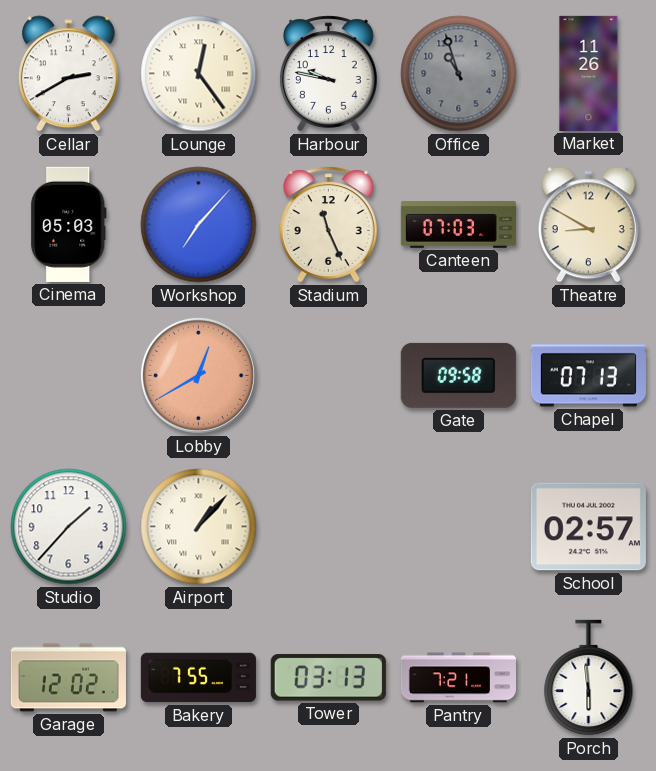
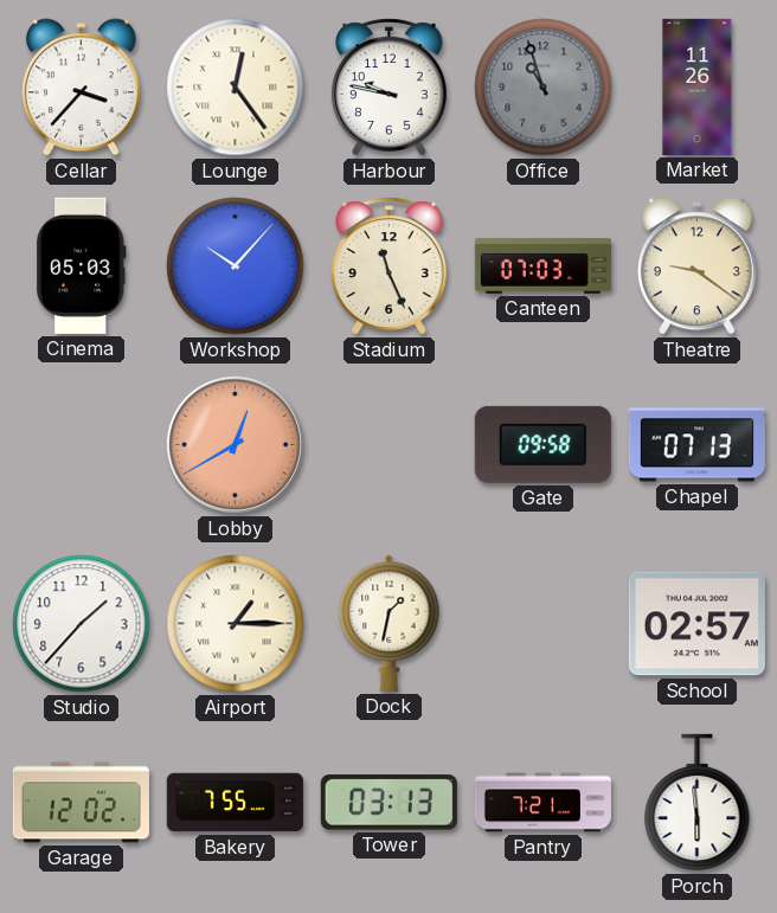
Cellar: 2:40 -> 3:37 (81, 88)
Workshop: 7:07 -> 10:07 (236, 266)
Theatre: 8:50 -> 9:21 (696, 266)
Airport: 1:07 -> 1:15 (236, 624)
Dock: none -> 1:32 (390, 623)
